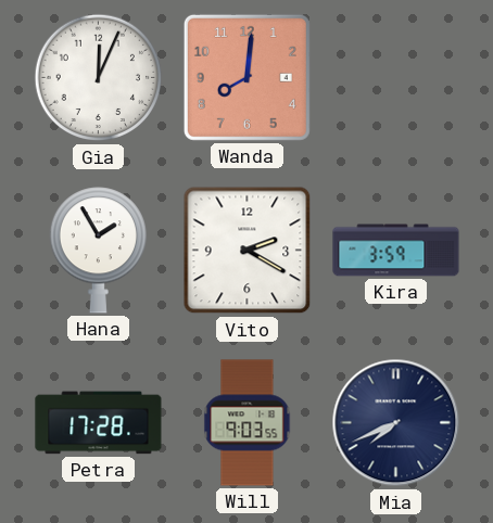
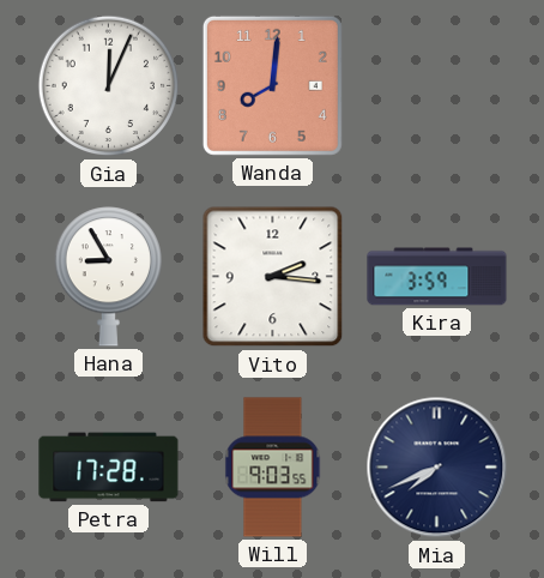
Hana: 1:55 -> 8:55 (108, 277)
Vito: 2:20 -> 2:16 (273, 277)
